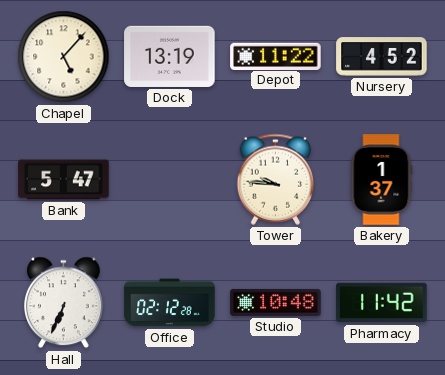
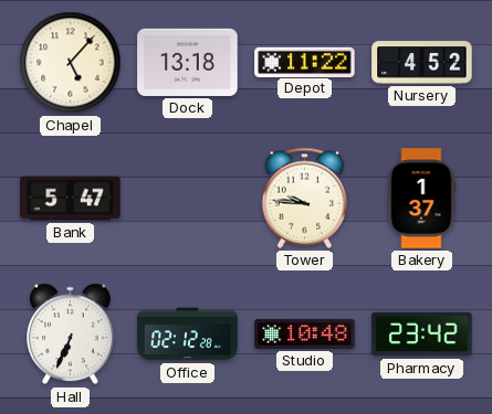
Dock: 13:19 -> 13:18 (188, 62)
Pharmacy: 11:42 -> 23:42 (422, 335)
